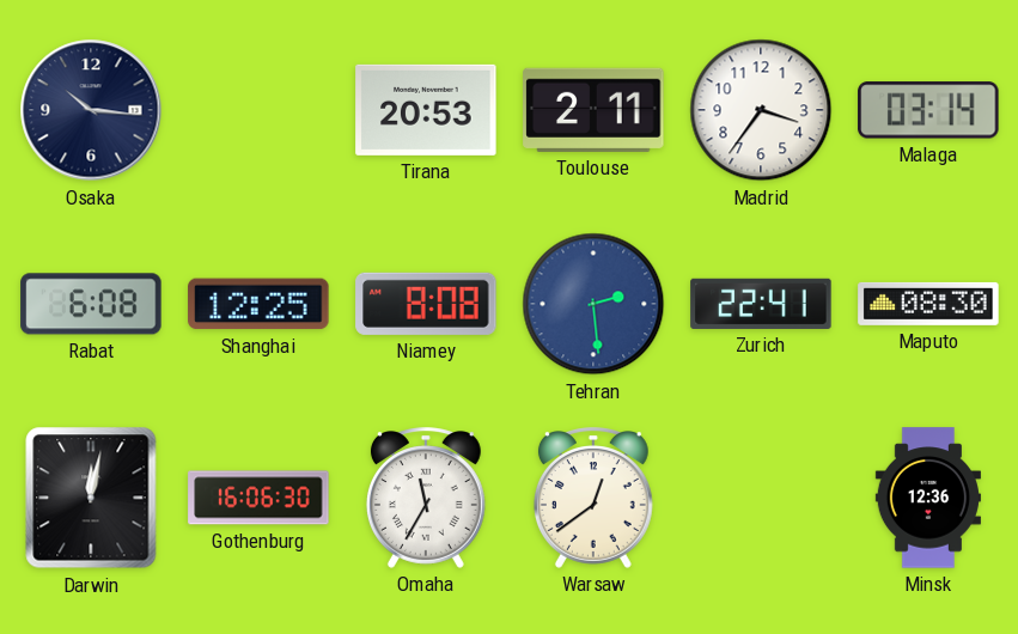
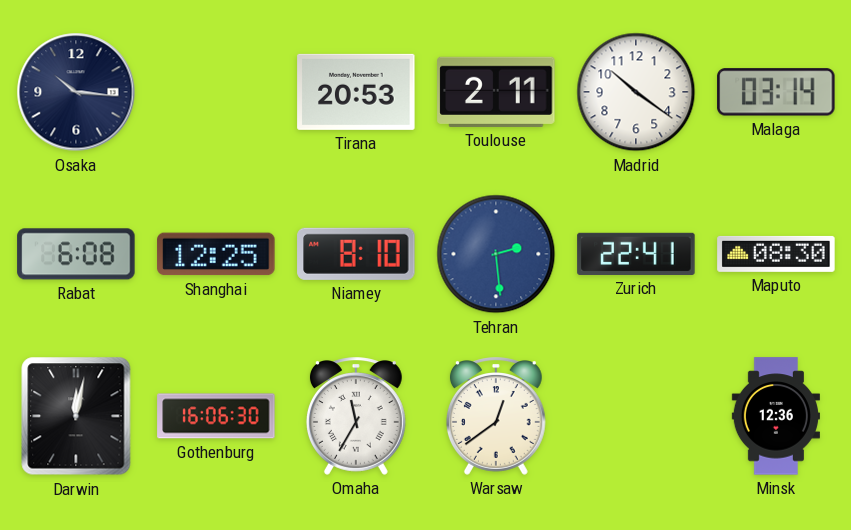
Madrid: 3:36 -> 10:21 (636, 92)
Niamey: 8:08 -> 8:10 (356, 254)
